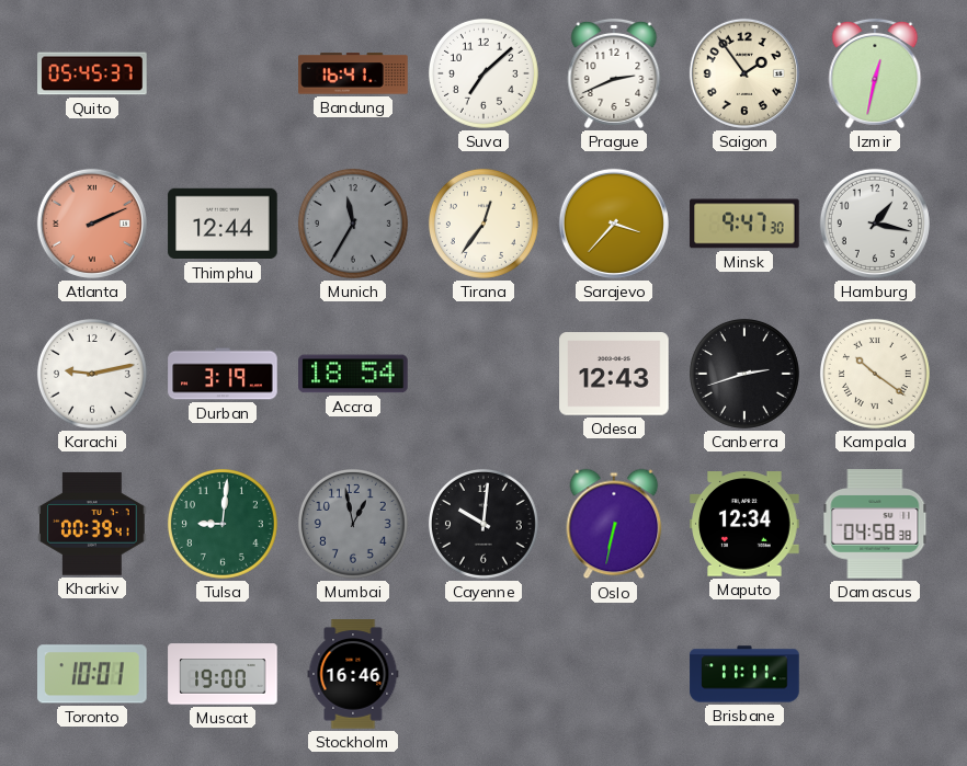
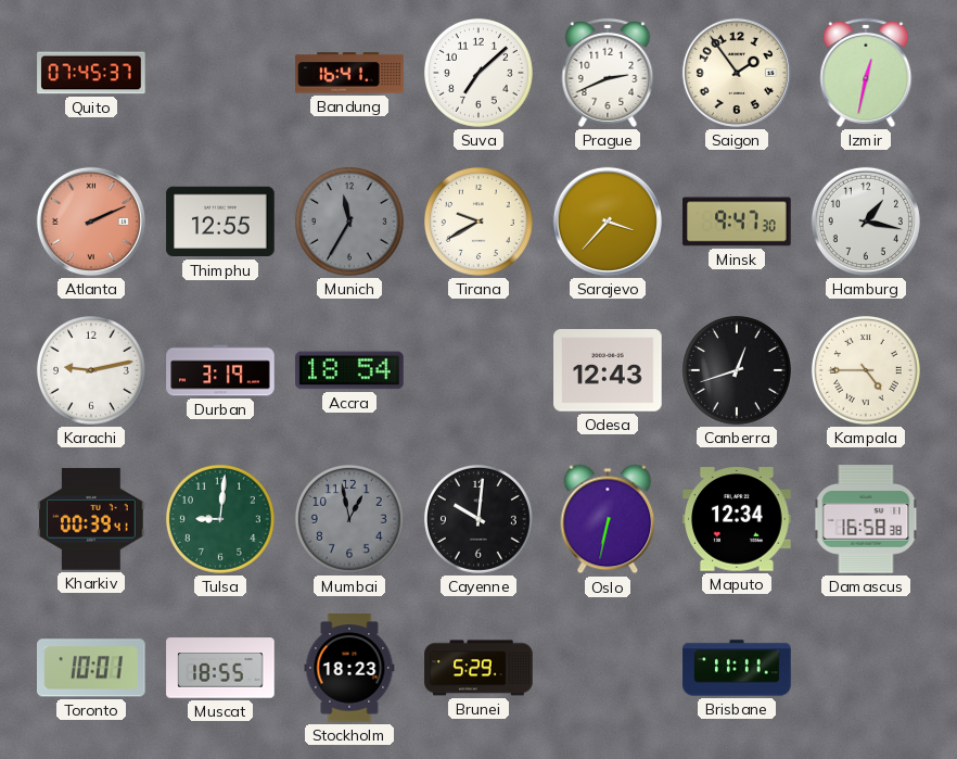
Quito: 05:45 -> 07:45 (91, 73)
Thimphu: 12:44 -> 12:55 (220, 222)
Tirana: 12:36 -> 9:40 (478, 222)
Canberra: 2:42 -> 12:42 (737, 370)
Kampala: 10:21 -> 4:45 (866, 370)
Damascus: 04:58 -> 16:58 (866, 519)
Muscat: 19:00 -> 18:55 (220, 668)
Stockholm: 16:46 -> 18:23 (349, 668)
Brunei: none -> 5:29 (478, 668)
